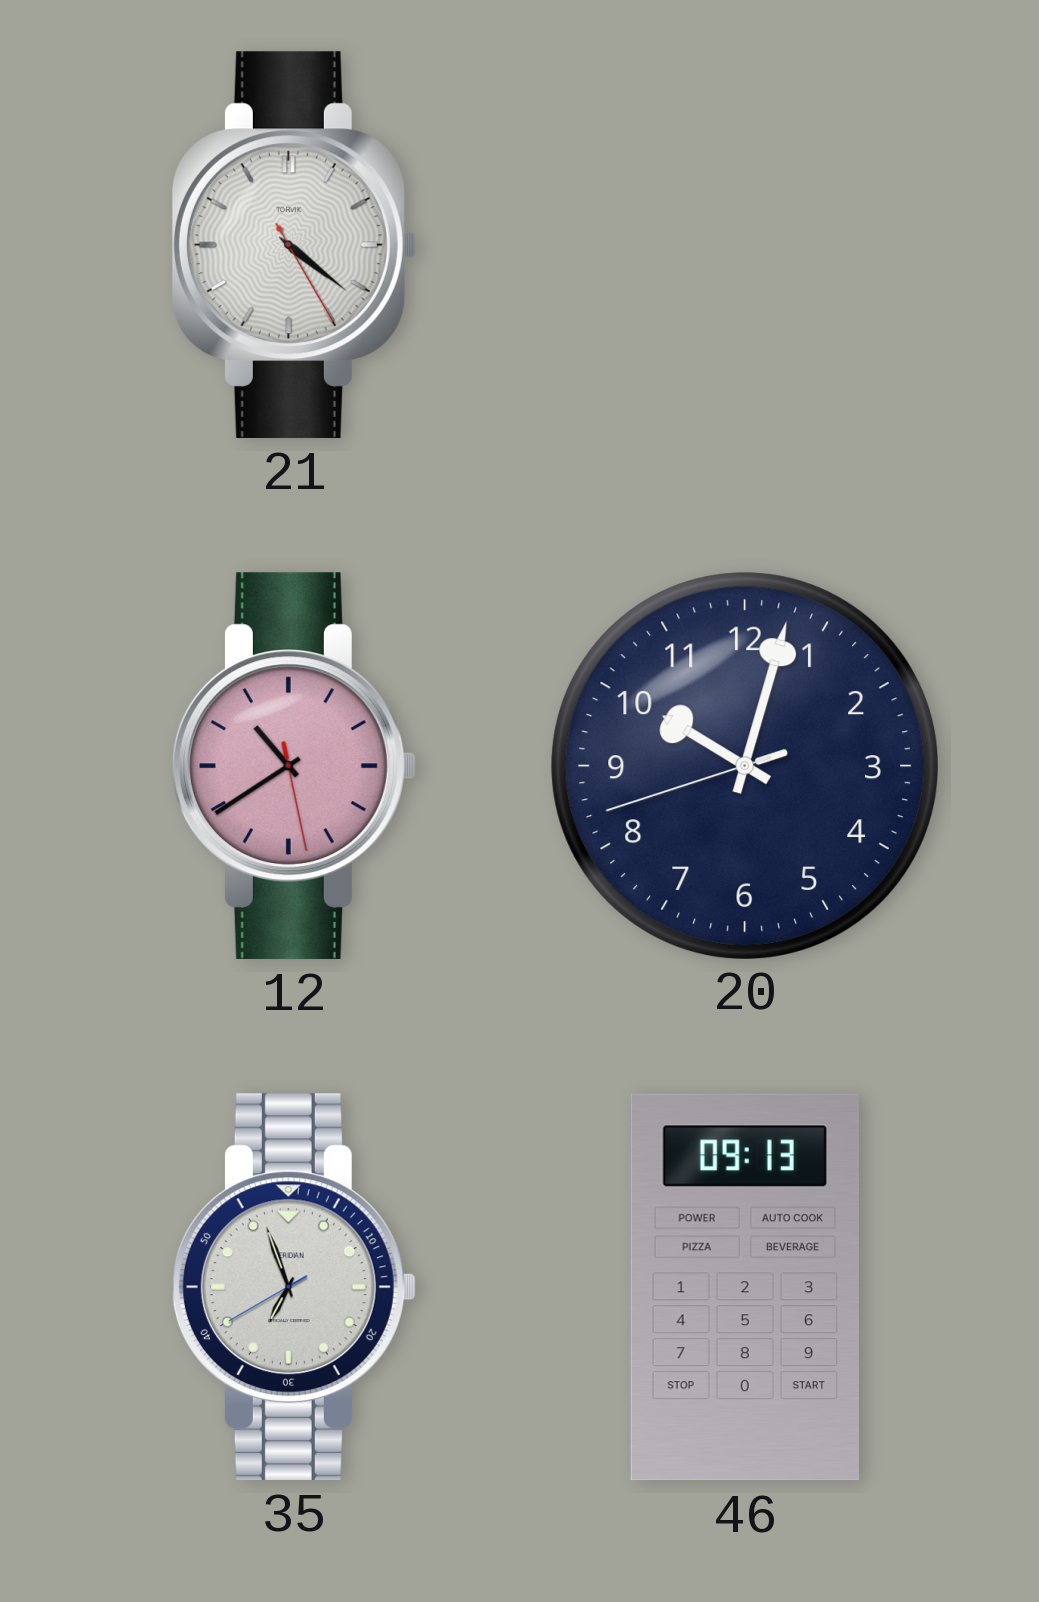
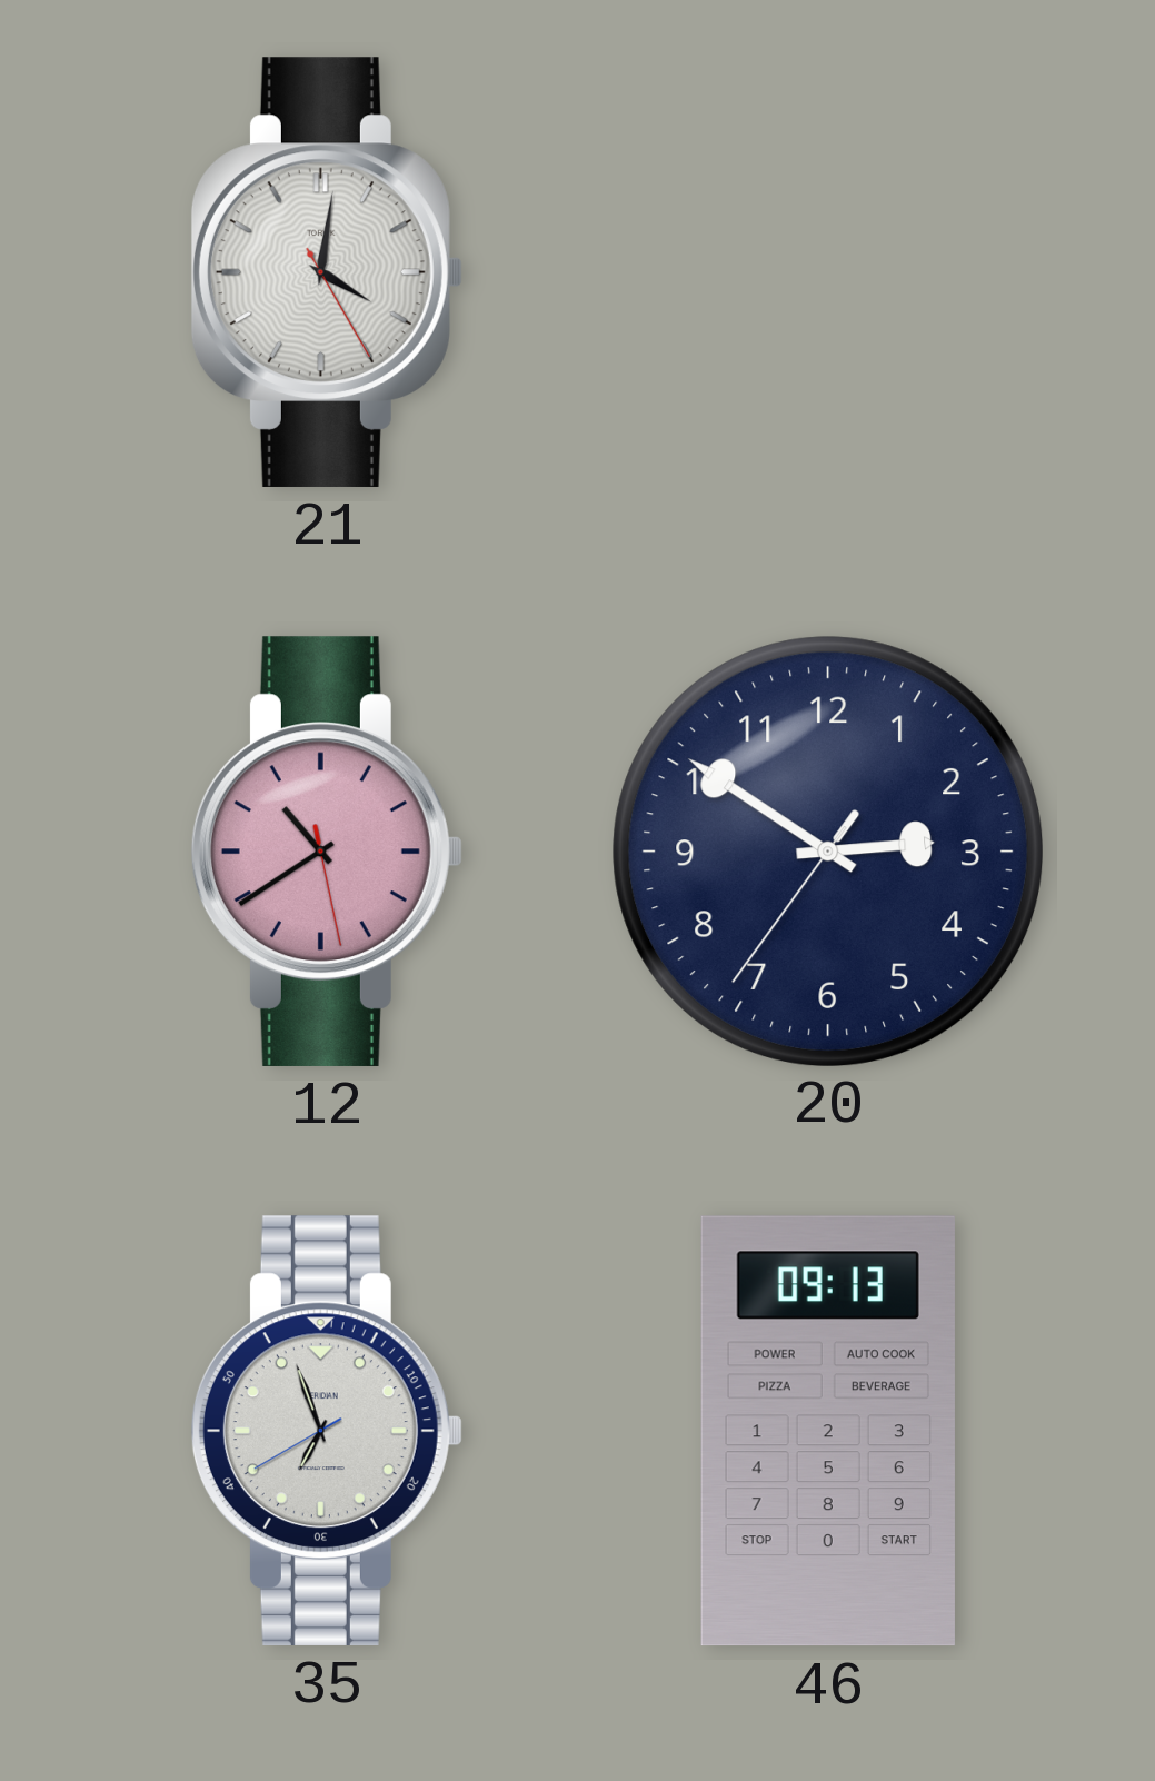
21: 4:21 -> 4:01 (327, 272)
20: 10:02 -> 2:50 (827, 850)
